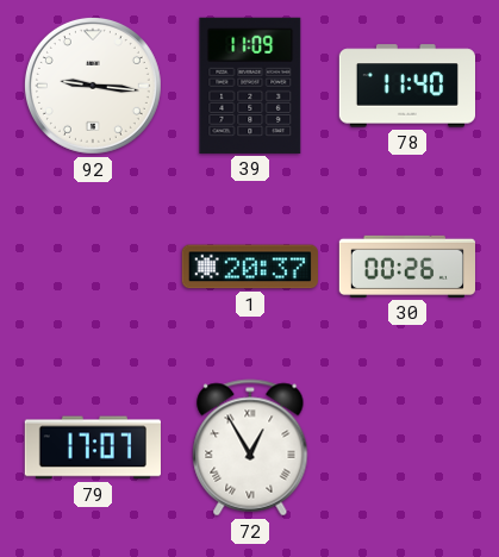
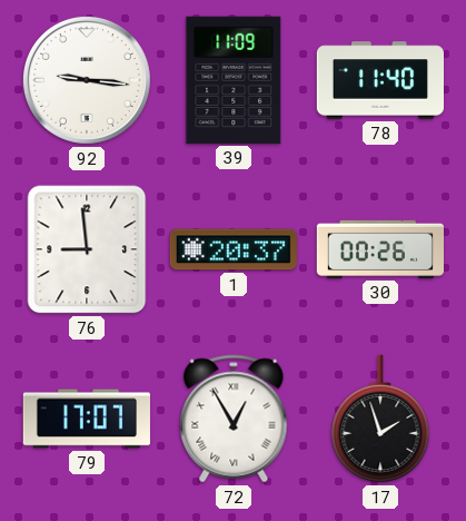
76: none -> 8:59 (87, 249)
17: none -> 1:57 (380, 419)
